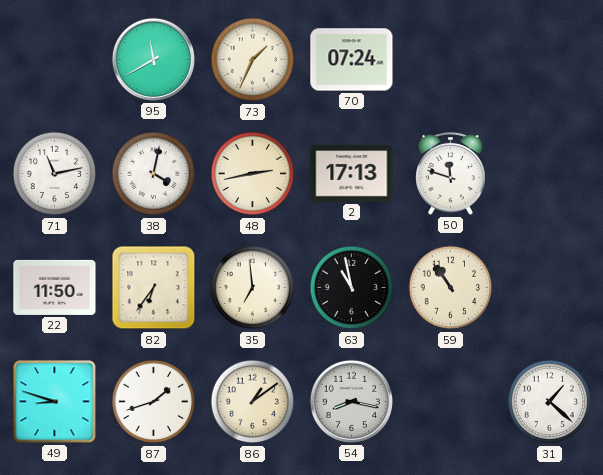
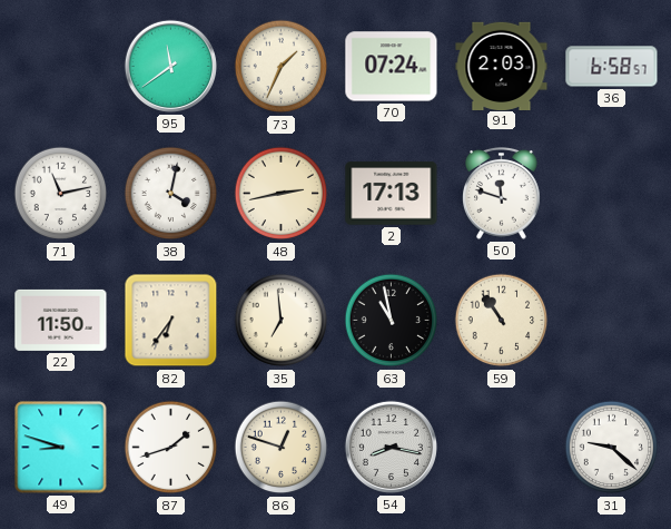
95: 11:40 -> 11:39 (170, 66)
91: none -> 2:03 (502, 66)
36: none -> 6:58 (612, 67)
86: 1:09 -> 12:48 (282, 448)
31: 1:22 -> 9:22 (612, 448)
